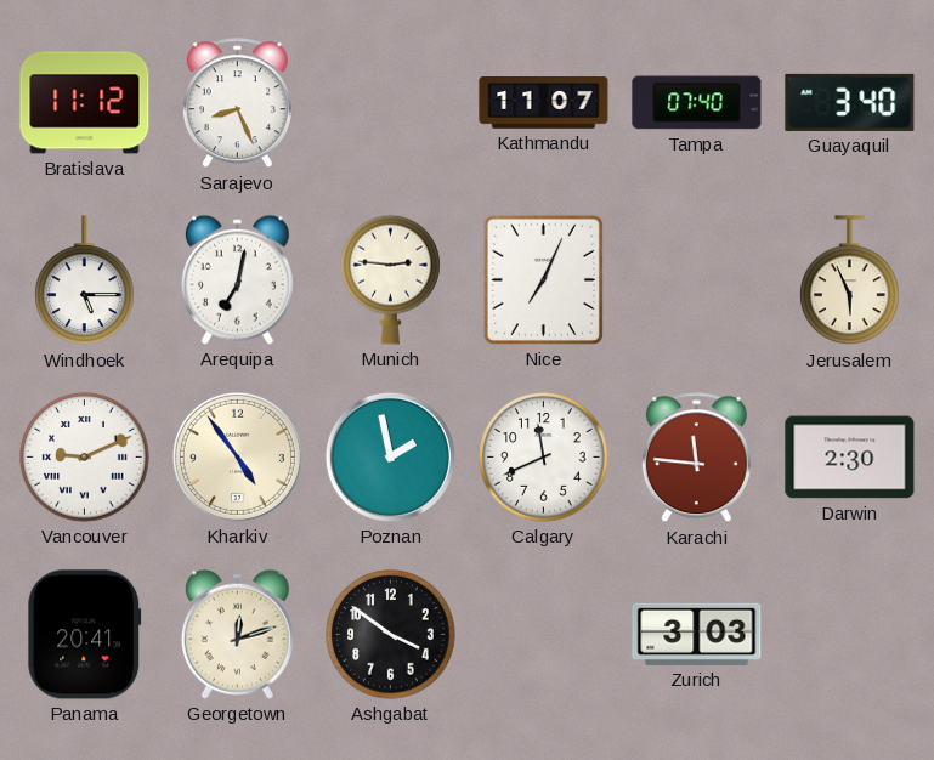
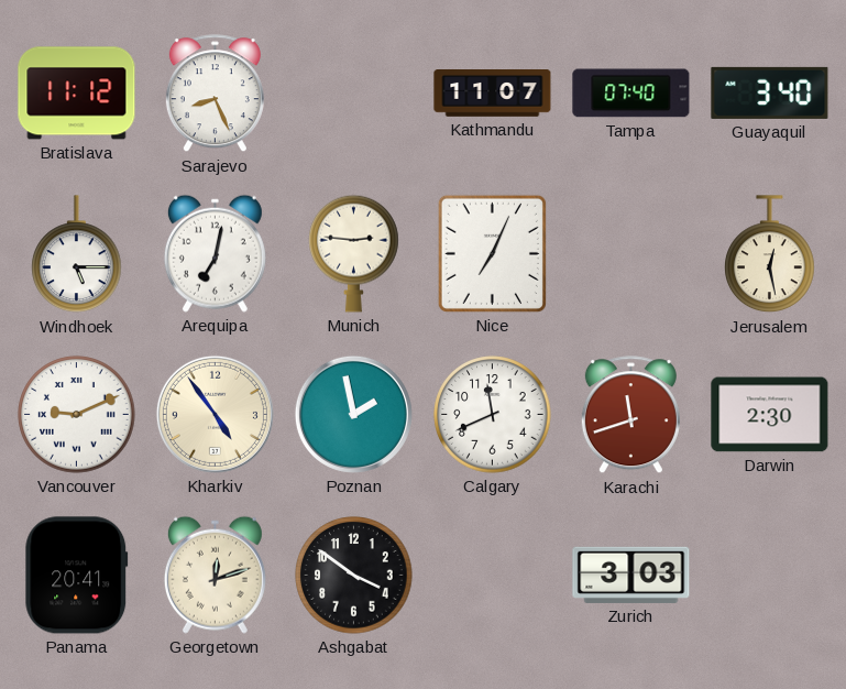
Jerusalem: 5:56 -> 12:28 (770, 254)
Karachi: 11:46 -> 11:42 (630, 415)
